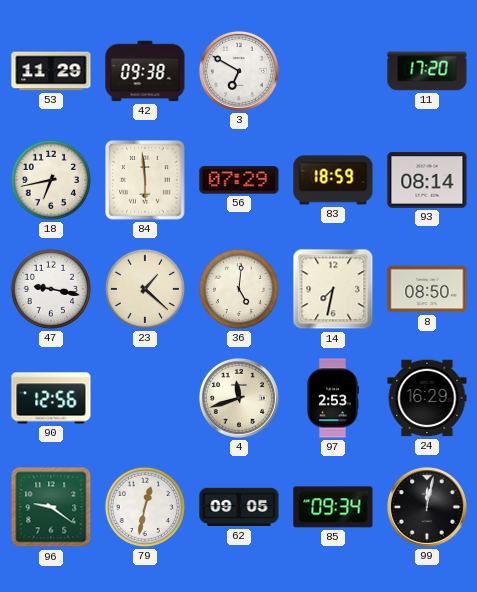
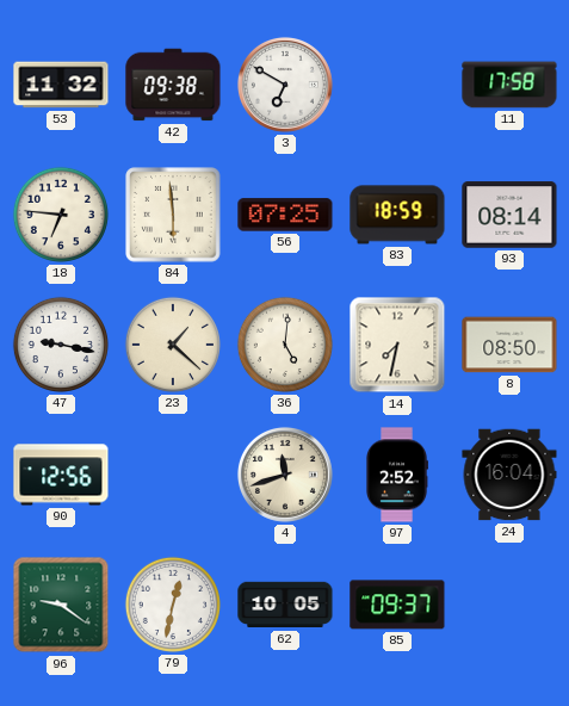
53: 11:29 -> 11:32 (61, 85)
11: 17:20 -> 17:58 (509, 85)
18: 6:43 -> 6:46 (61, 215)
56: 07:29 -> 07:25 (285, 215)
97: 2:53 -> 2:52 (397, 475)
24: 16:29 -> 16:04 (509, 475)
62: 09:05 -> 10:05 (285, 605)
85: 09:34 -> 09:37 (397, 605)
99: 12:02 -> none (427, 507)
